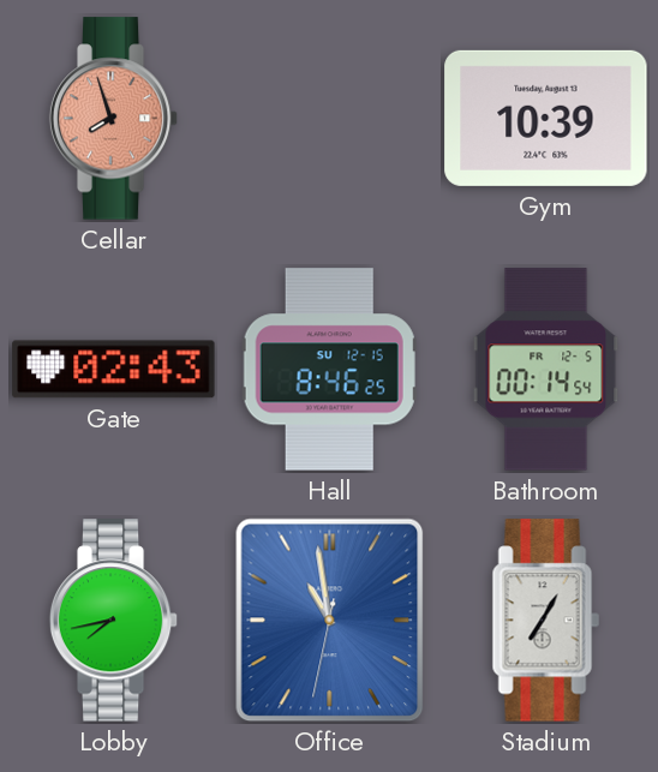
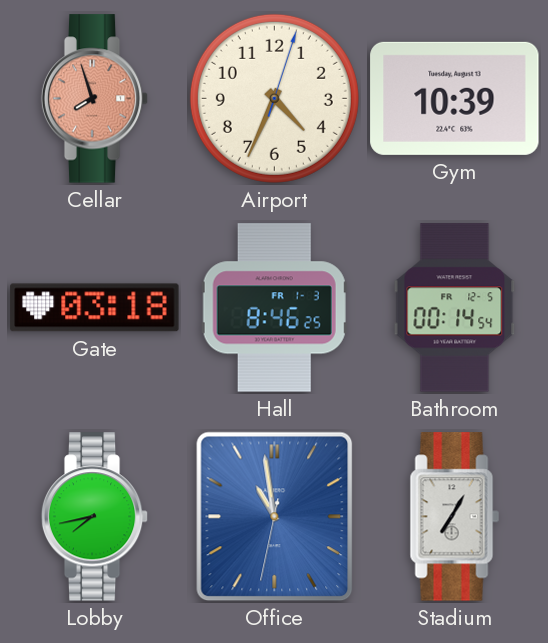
Airport: none -> 4:34 (274, 98)
Gate: 02:43 -> 03:18 (95, 308)
Hall date: SU 12-15 -> FR 1-3 (274, 308)
